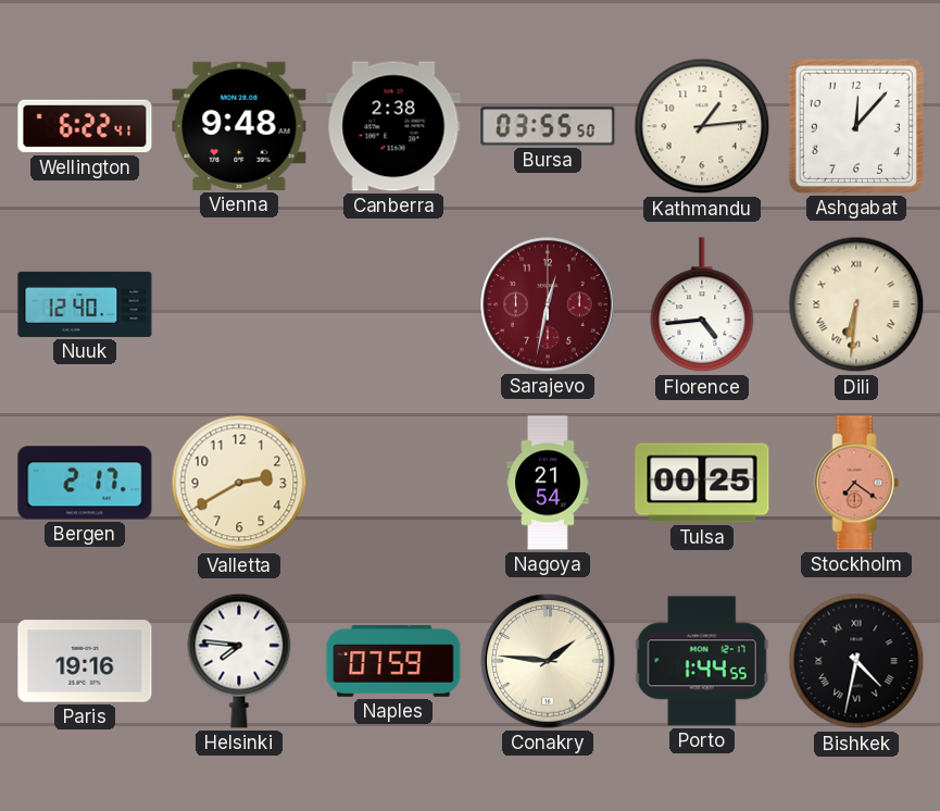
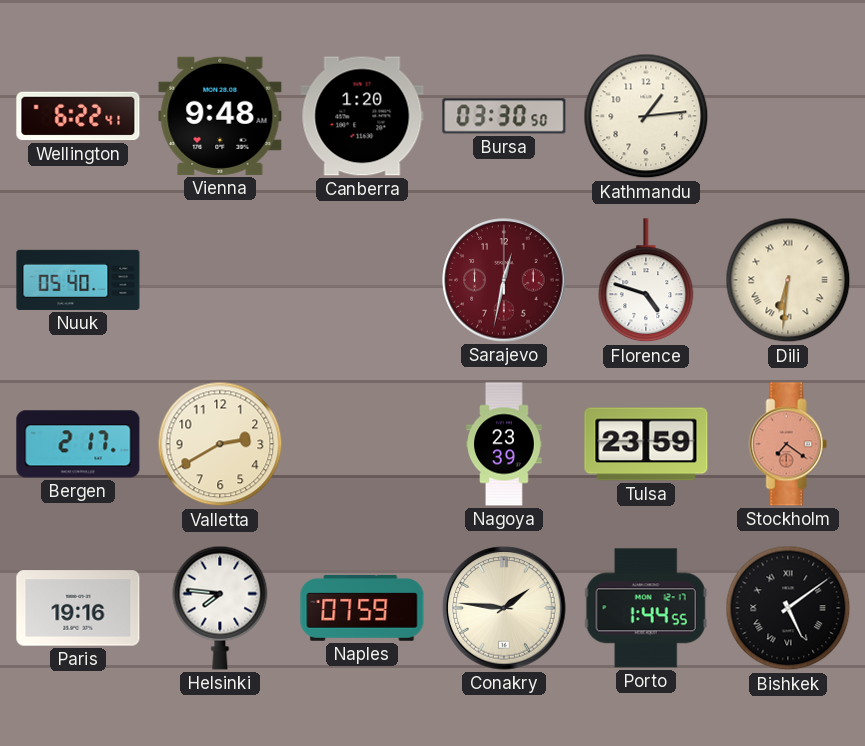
Canberra: 2:38 -> 1:20 (362, 116)
Bursa: 03:55 -> 03:30 (504, 116)
Ashgabat: 12:07 -> none (856, 126)
Nuuk: 12:40 -> 05:40 (78, 280)
Florence: 4:44 -> 4:48 (646, 281)
Nagoya: 21:54 -> 23:39 (504, 444)
Tulsa: 00:25 -> 23:59 (646, 444)
Bishkek: 4:32 -> 5:09 (788, 608)
